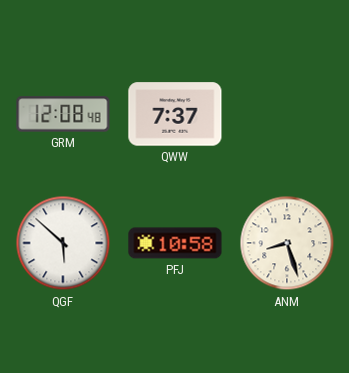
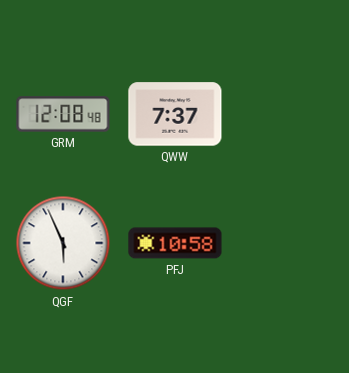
QGF: 5:52 -> 5:56 (63, 243)
ANM: 8:27 -> none (287, 243)
